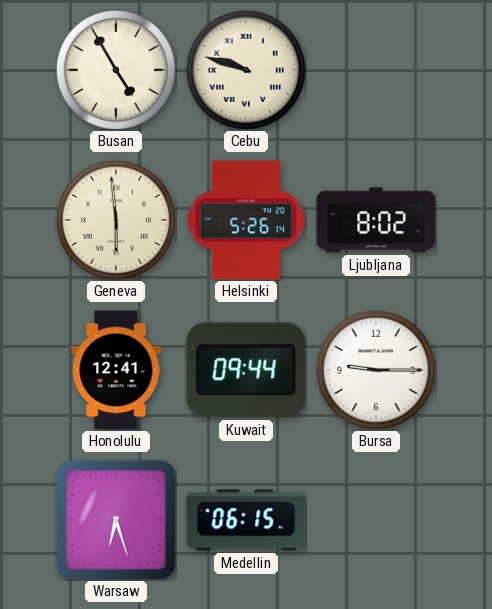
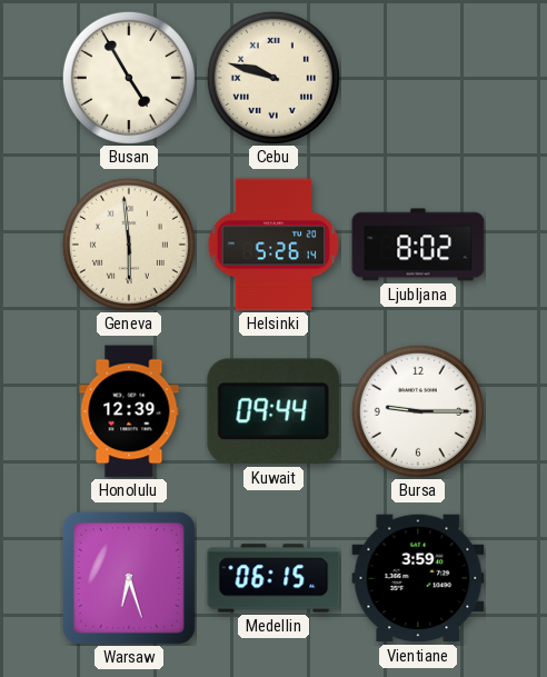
Honolulu: 12:41 -> 12:39 (129, 411)
Vientiane: none -> 3:59 (418, 578)
